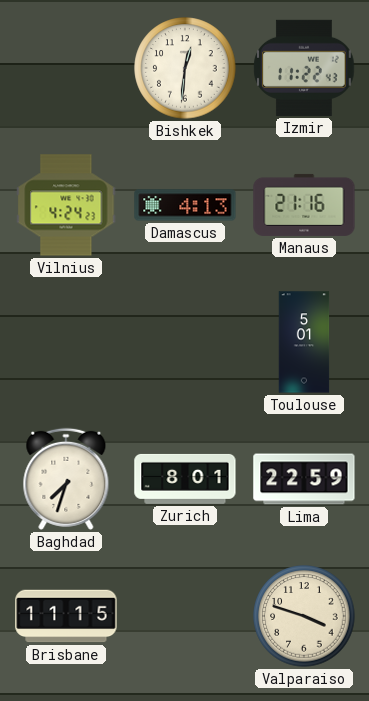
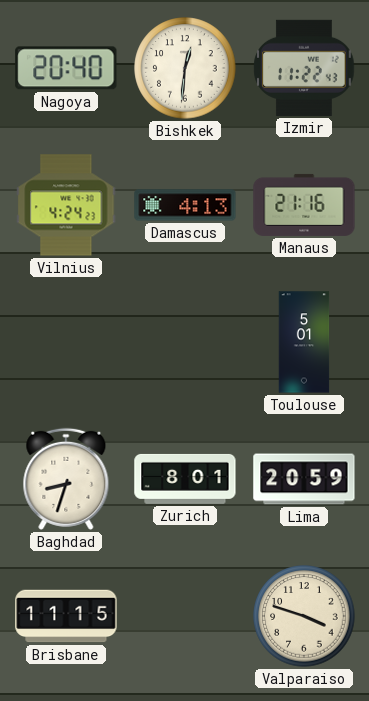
Nagoya: none -> 20:40 (66, 68)
Baghdad: 7:33 -> 8:33 (66, 479)
Lima: 22:59 -> 20:59 (304, 479)
